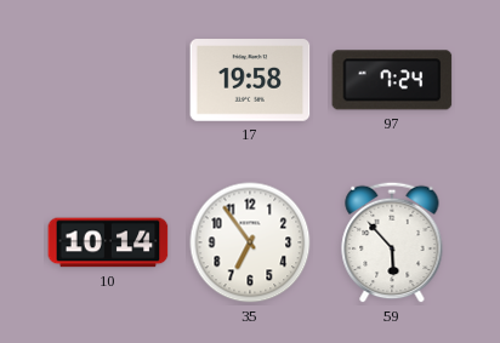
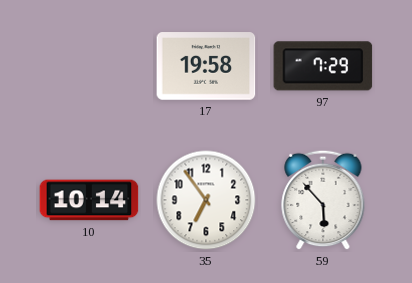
97: 7:24 -> 7:29 (323, 66)
